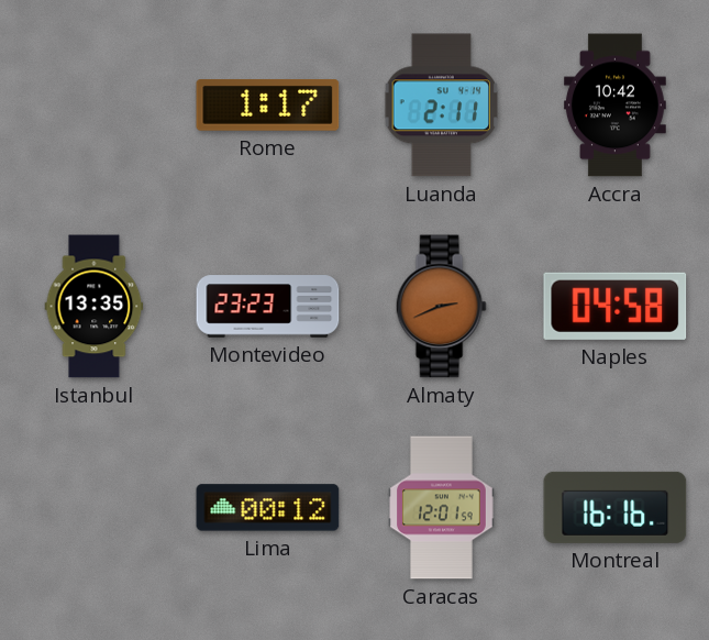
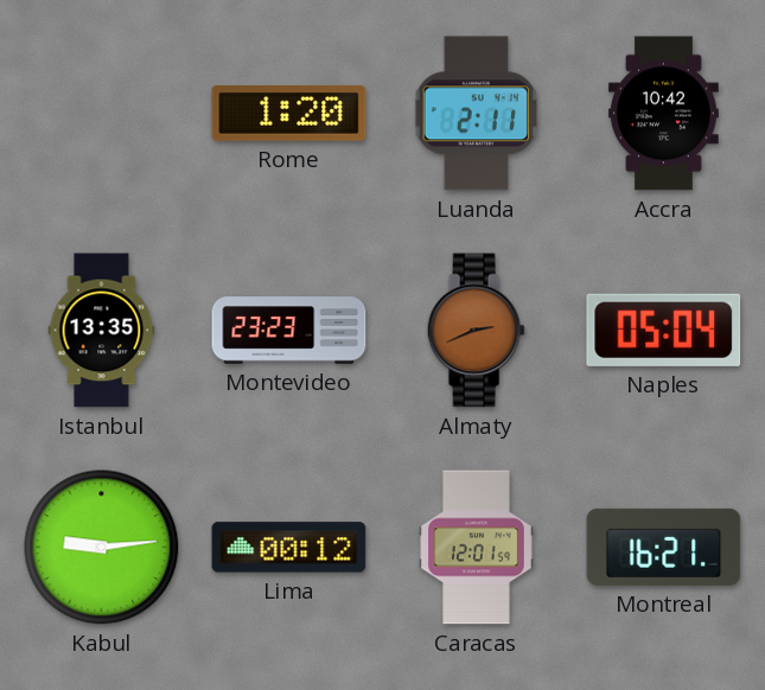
Rome: 1:17 -> 1:20 (289, 114)
Naples: 04:58 -> 05:04 (664, 330)
Kabul: none -> 9:14 (102, 548)
Montreal: 16:16 -> 16:21 (664, 547)
